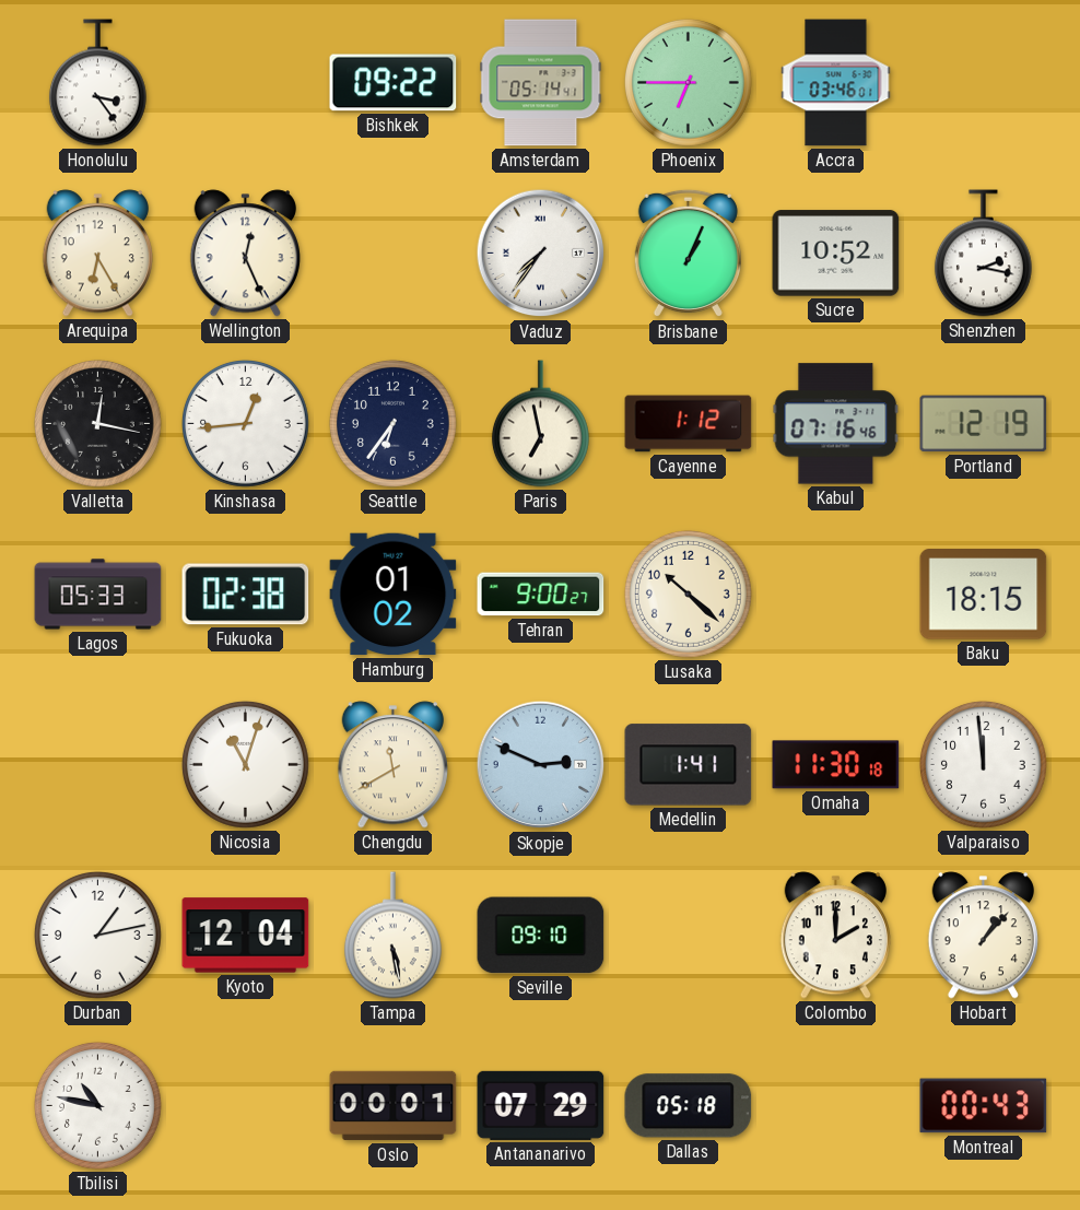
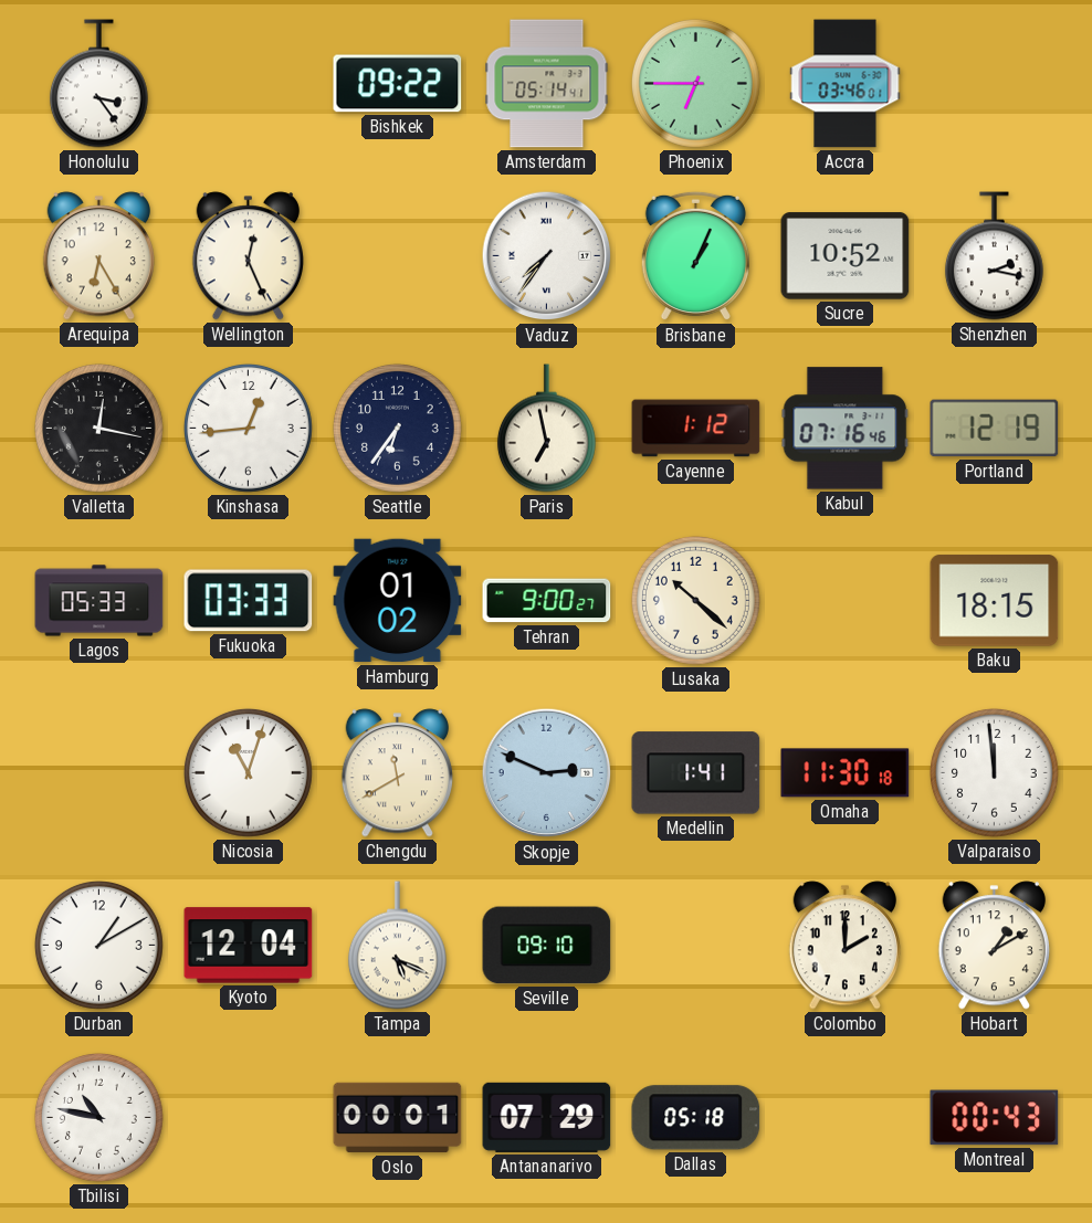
Fukuoka: 02:38 -> 03:33 (249, 601)
Durban: 1:13 -> 1:10 (98, 945)
Tampa: 5:28 -> 5:19 (397, 946)
Hobart: 1:07 -> 1:10 (994, 946)
